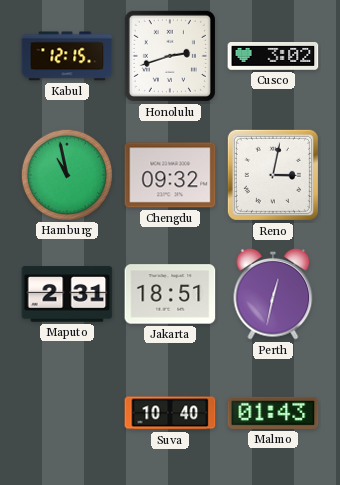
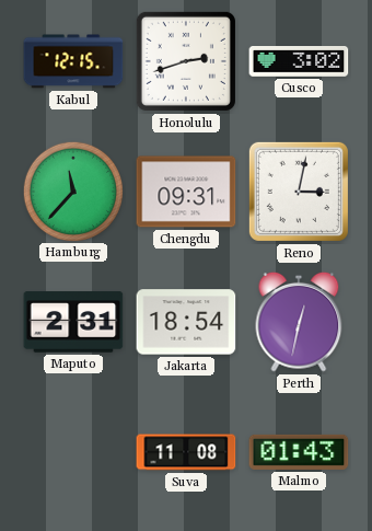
Hamburg: 10:58 -> 11:37 (72, 191)
Chengdu: 09:32 -> 09:31 (186, 192)
Jakarta: 18:51 -> 18:54 (186, 322)
Suva: 10:40 -> 11:08 (186, 452)
